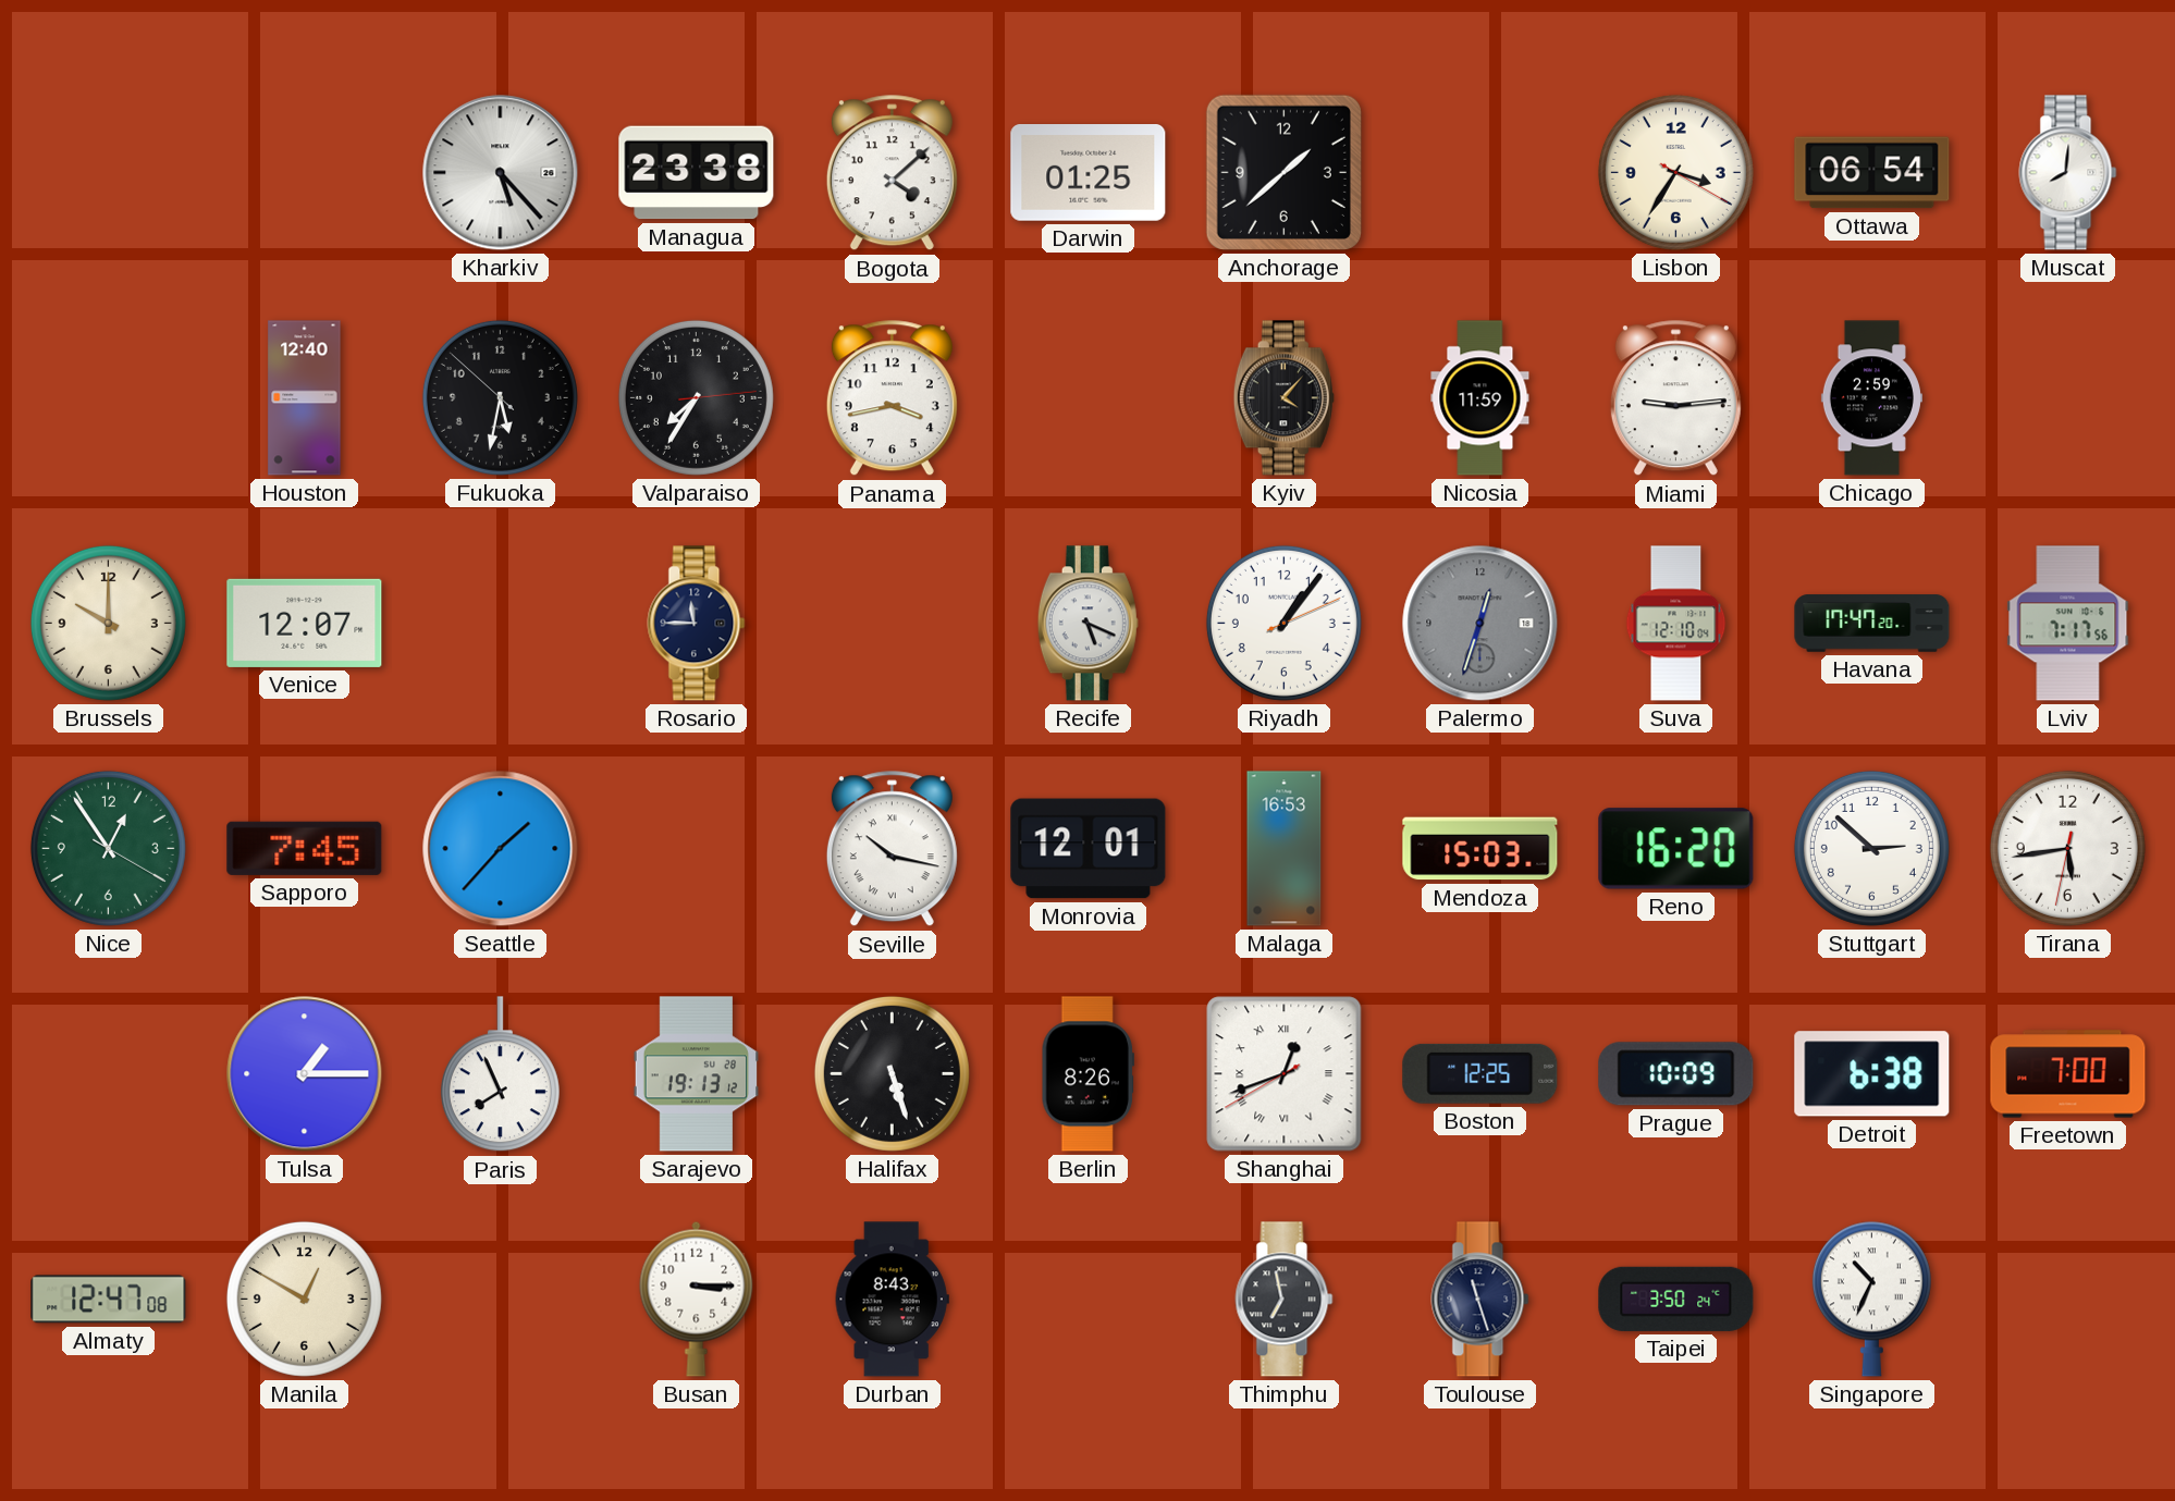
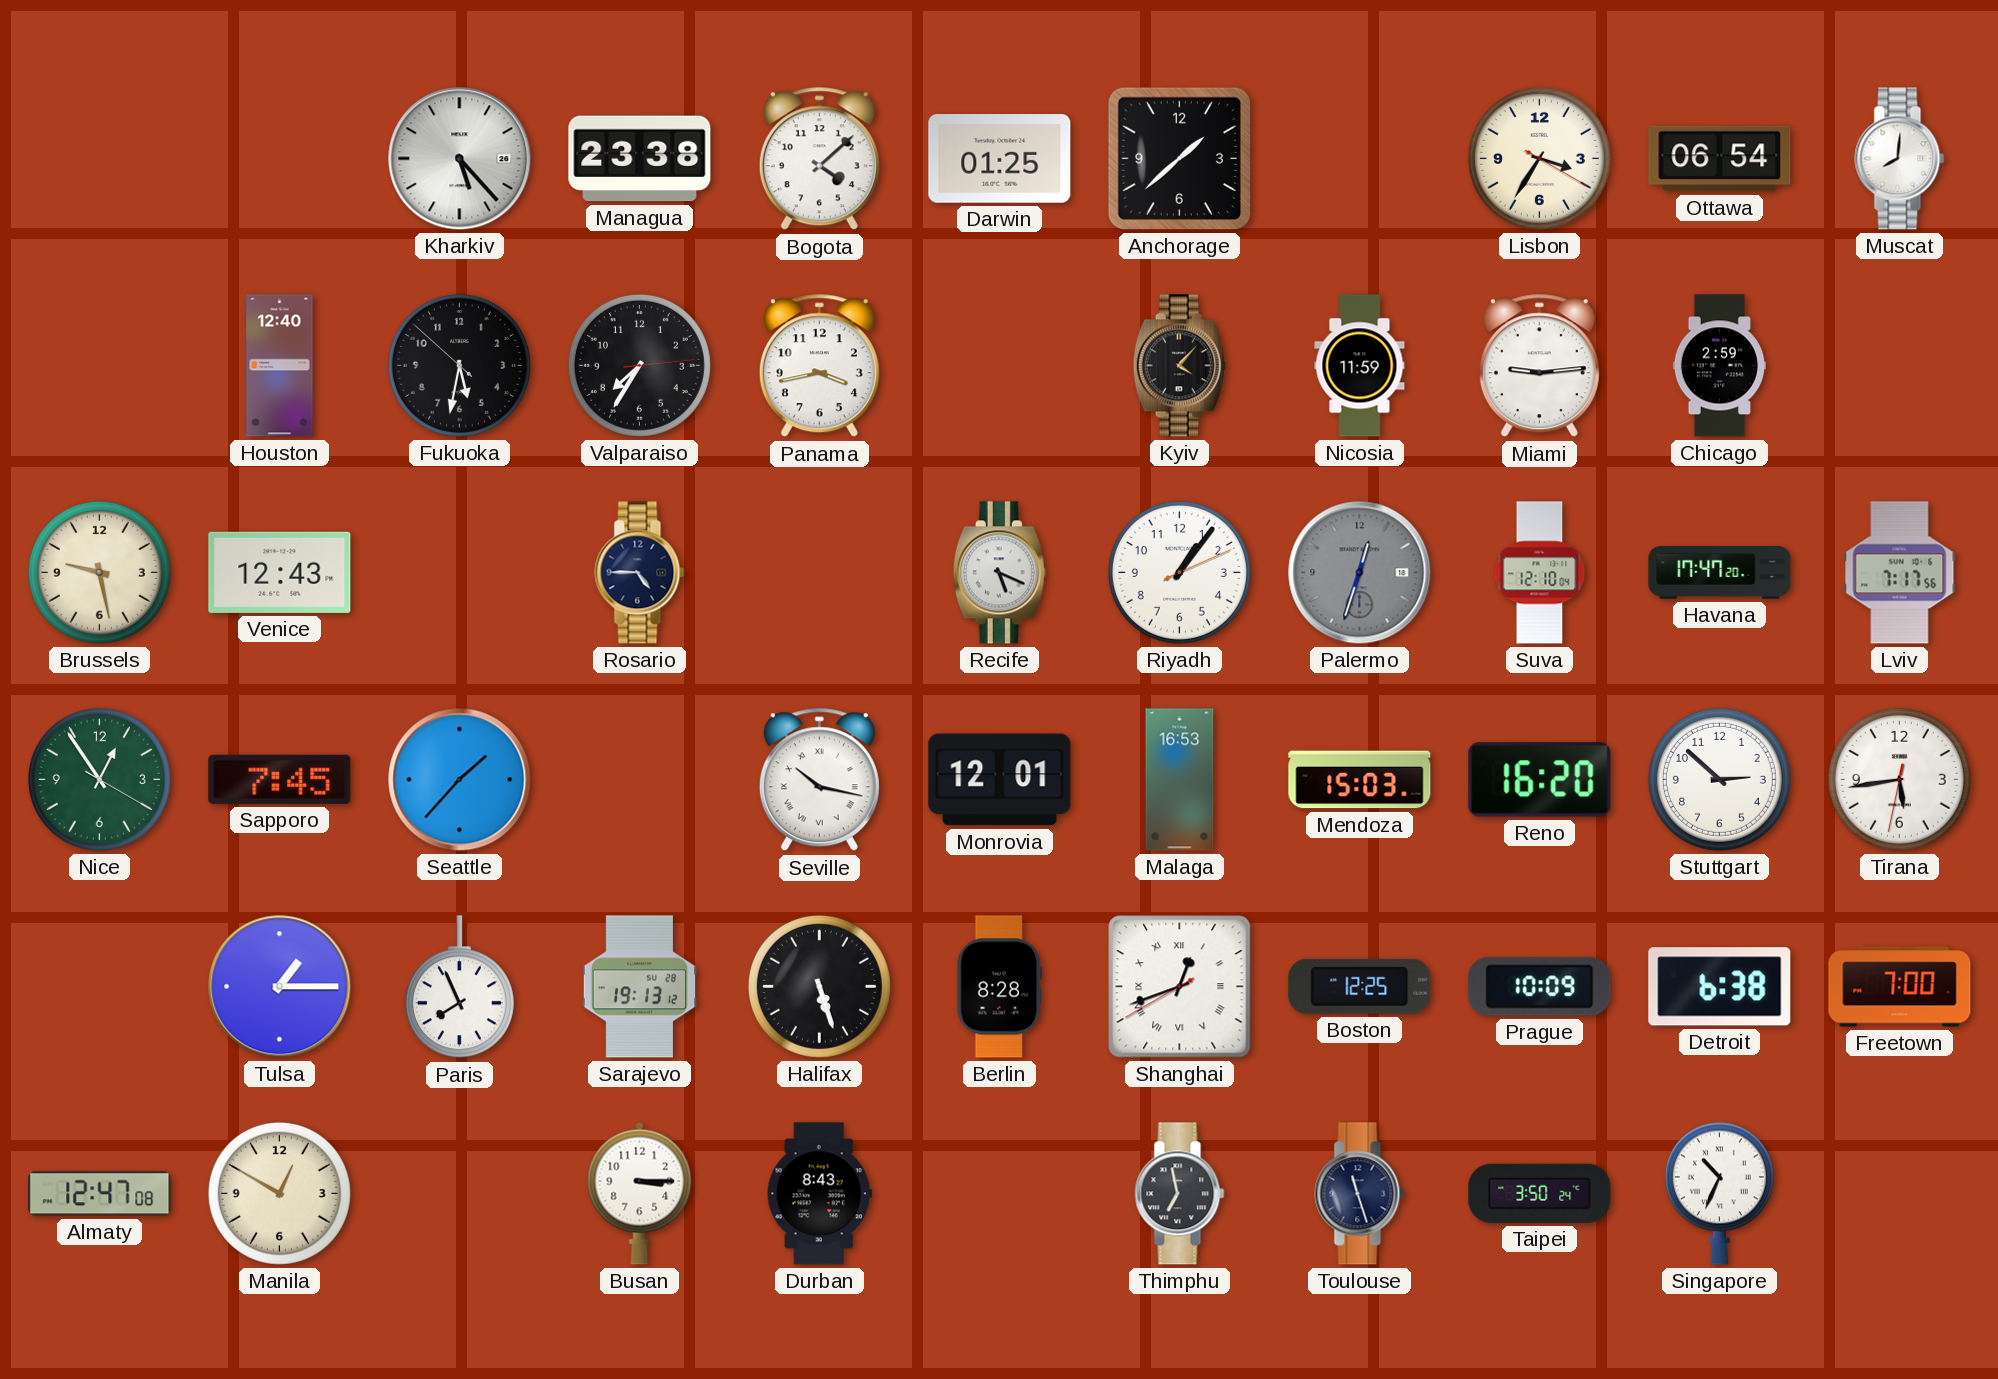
Brussels: 10:00 -> 9:28 (99, 572)
Venice: 12:07 -> 12:43 (280, 572)
Rosario: 11:45 -> 4:45 (640, 573)
Berlin: 8:26 -> 8:28 (999, 987)
